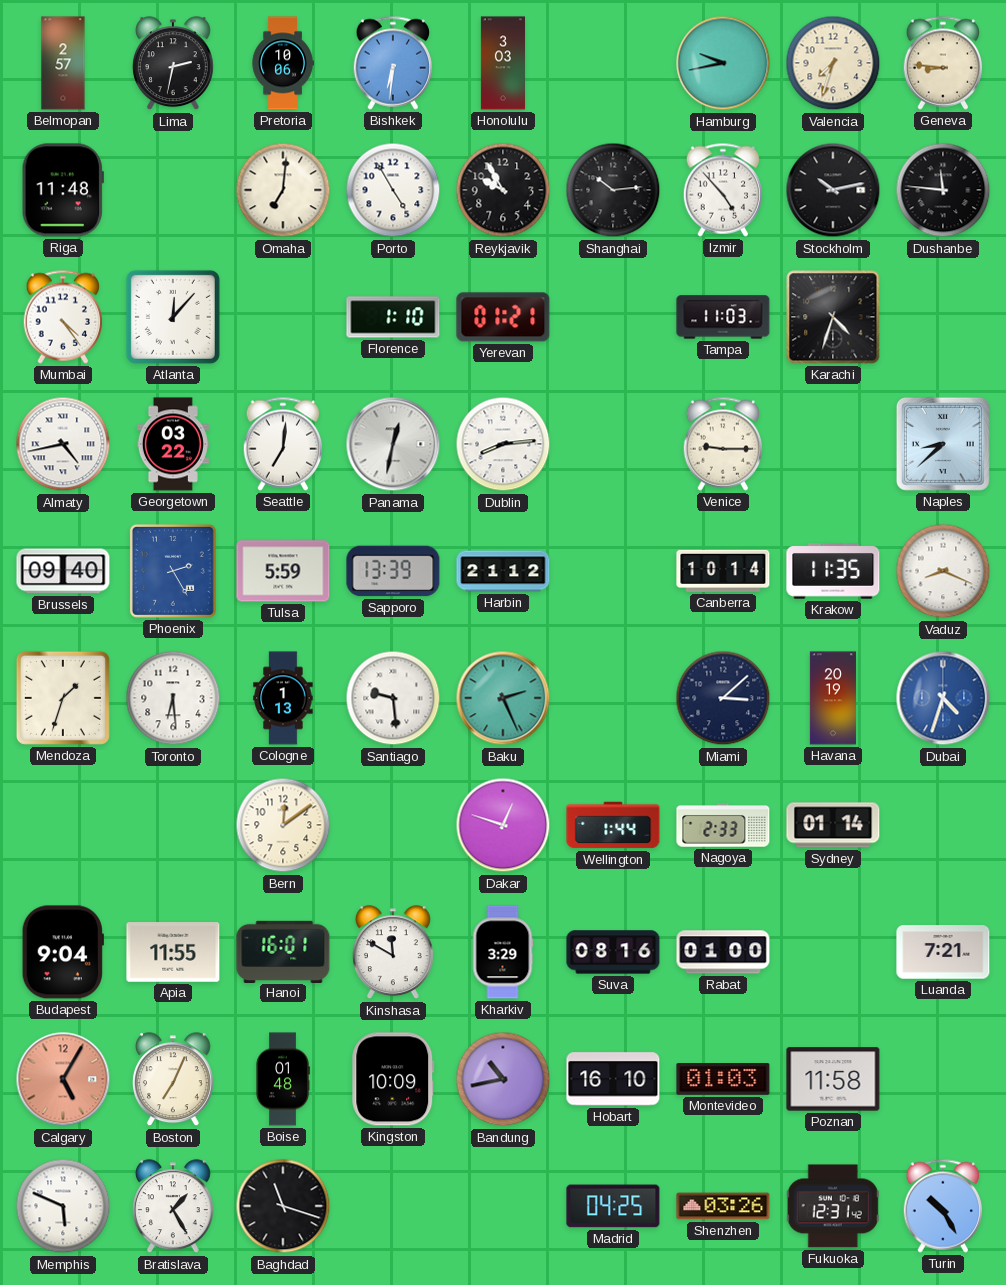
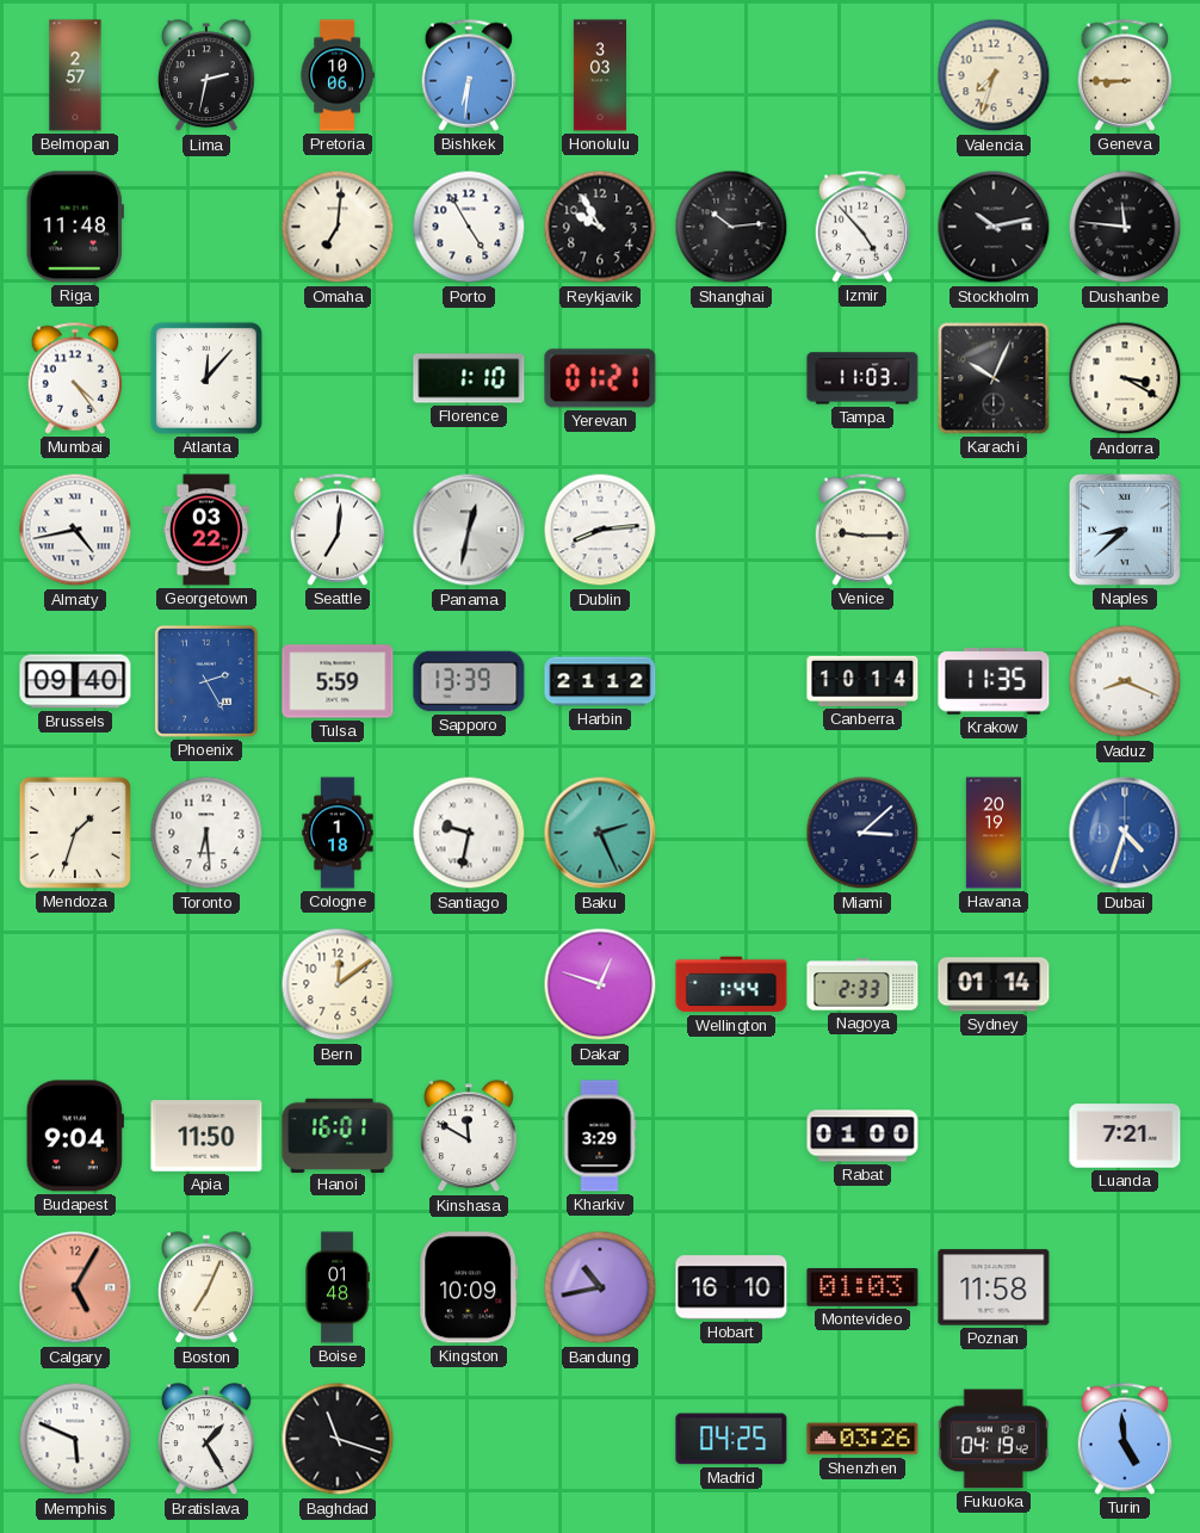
Hamburg: 9:43 -> none (723, 63)
Geneva: 8:46 -> 8:45 (1125, 75)
Karachi: 4:33 -> 10:04 (994, 378)
Andorra: none -> 3:20 (1125, 378)
Cologne: 1:13 -> 1:18 (338, 833)
Santiago: 9:29 -> 9:32 (469, 833)
Apia: 11:55 -> 11:50 (206, 1136)
Suva: 08:16 -> none (613, 952)
Fukuoka: 12:31 -> 04:19 (994, 1439)
Turin: 10:25 -> 4:59 (1125, 1439)
